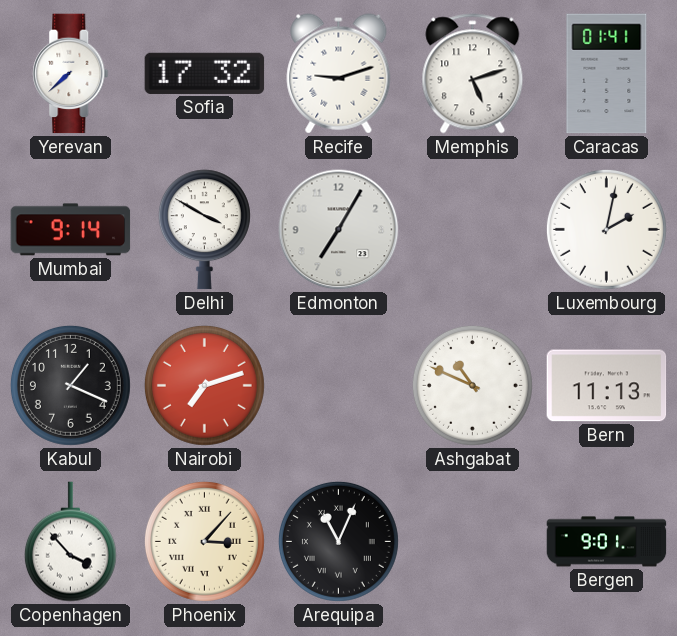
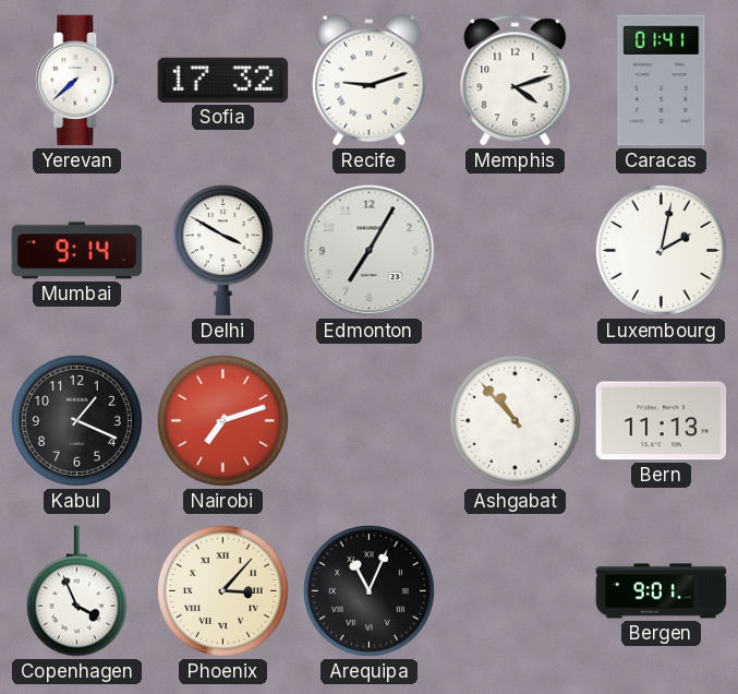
Memphis: 5:12 -> 4:12 (516, 81)
Ashgabat: 10:49 -> 10:53 (515, 420)
Copenhagen: 3:53 -> 3:56 (76, 591)
